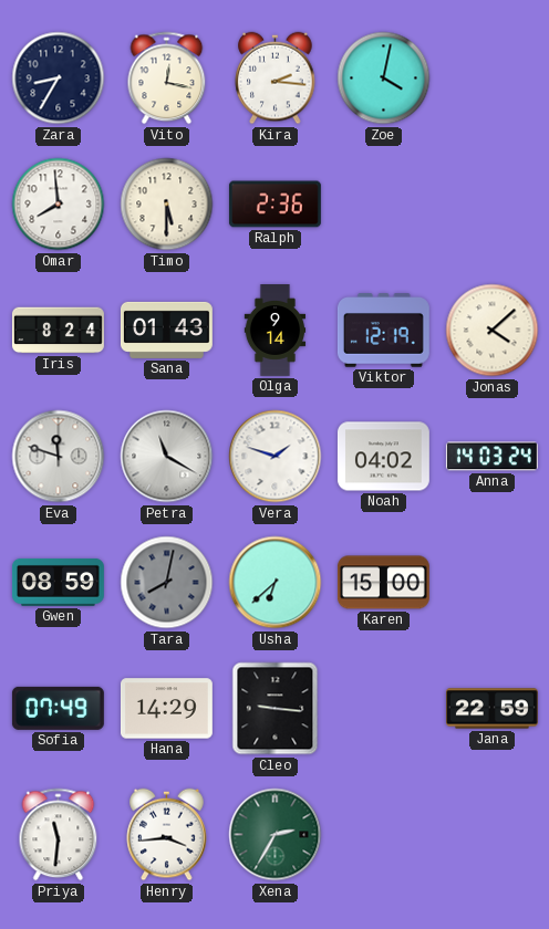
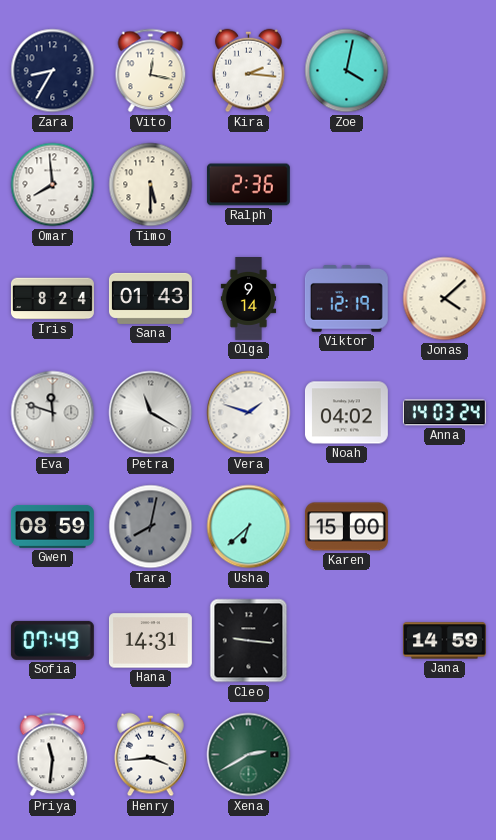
Hana: 14:29 -> 14:31 (150, 641)
Jana: 22:59 -> 14:59 (444, 641)
Xena: 2:35 -> 2:40 (249, 755)
